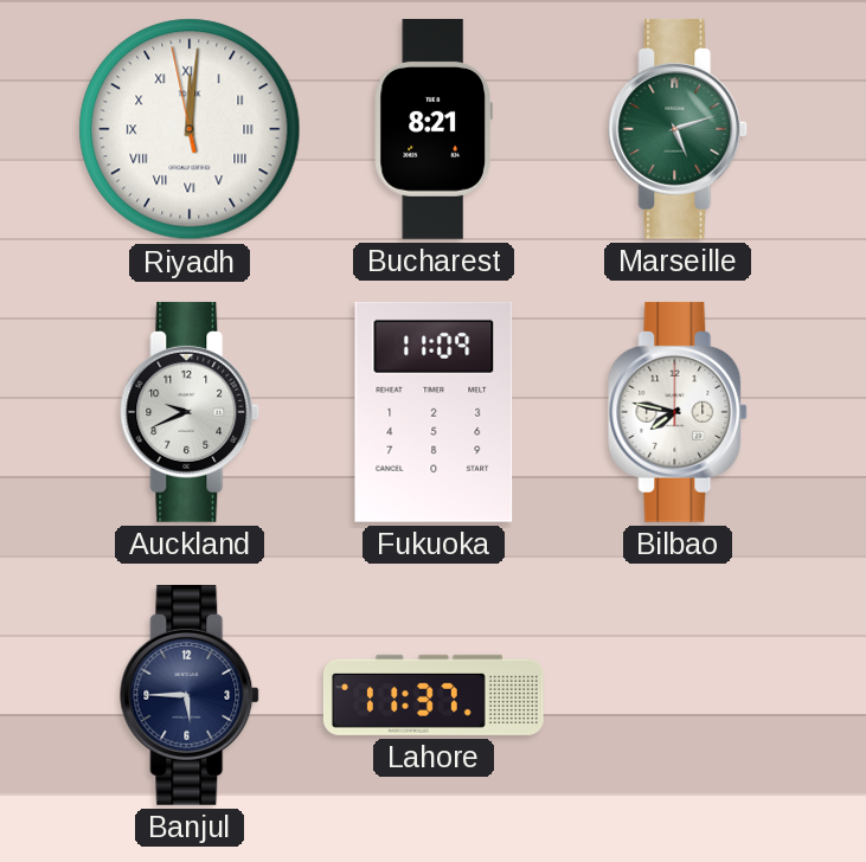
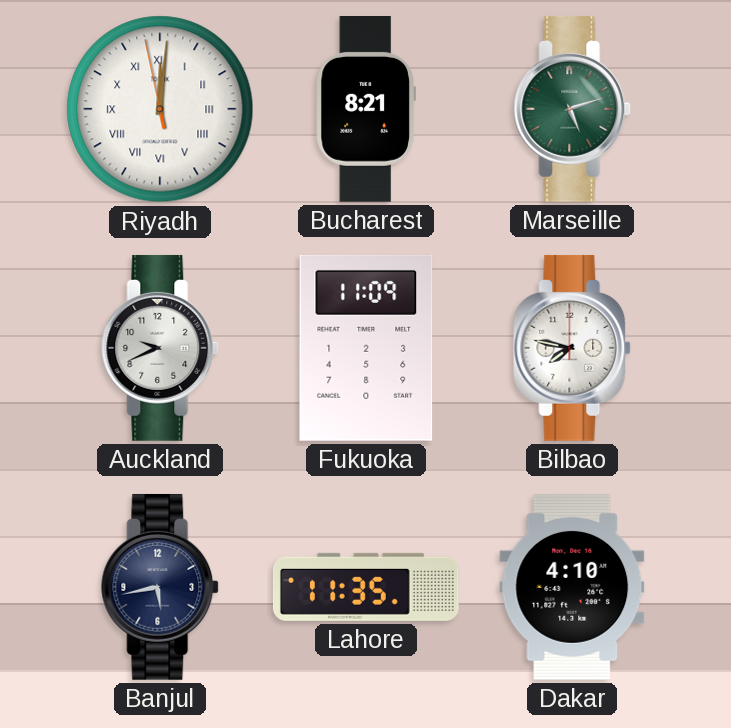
Banjul: 5:45 -> 5:43 (161, 587)
Lahore: 11:37 -> 11:35 (366, 587)
Dakar: none -> 4:10 (572, 587)
